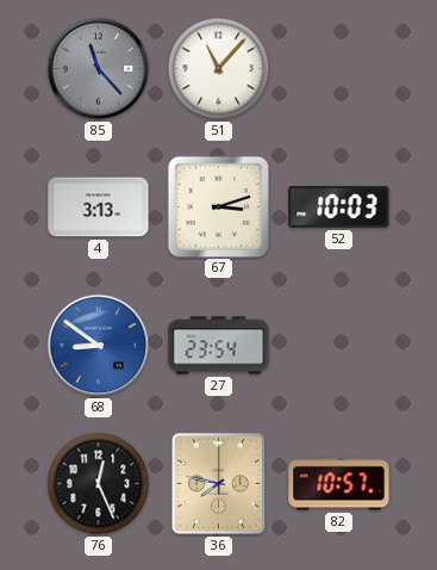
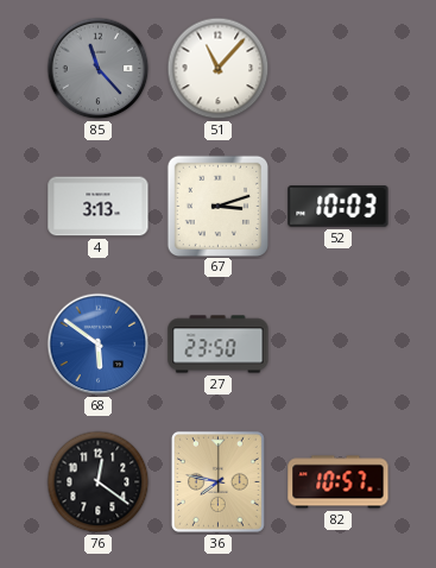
68: 8:51 -> 5:51 (99, 345)
27: 23:54 -> 23:50 (219, 345)
76: 12:26 -> 12:21 (99, 482)
